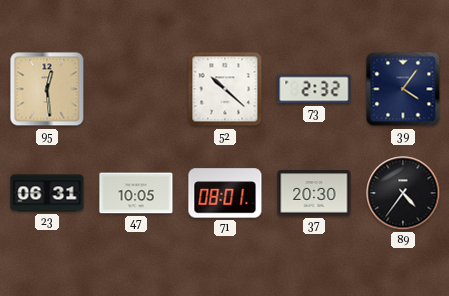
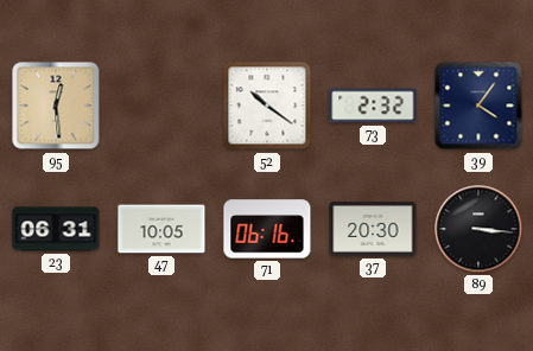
52: 10:22 -> 10:21 (267, 106)
71: 08:01 -> 06:16 (267, 229)
89: 4:36 -> 3:16 (478, 229)
